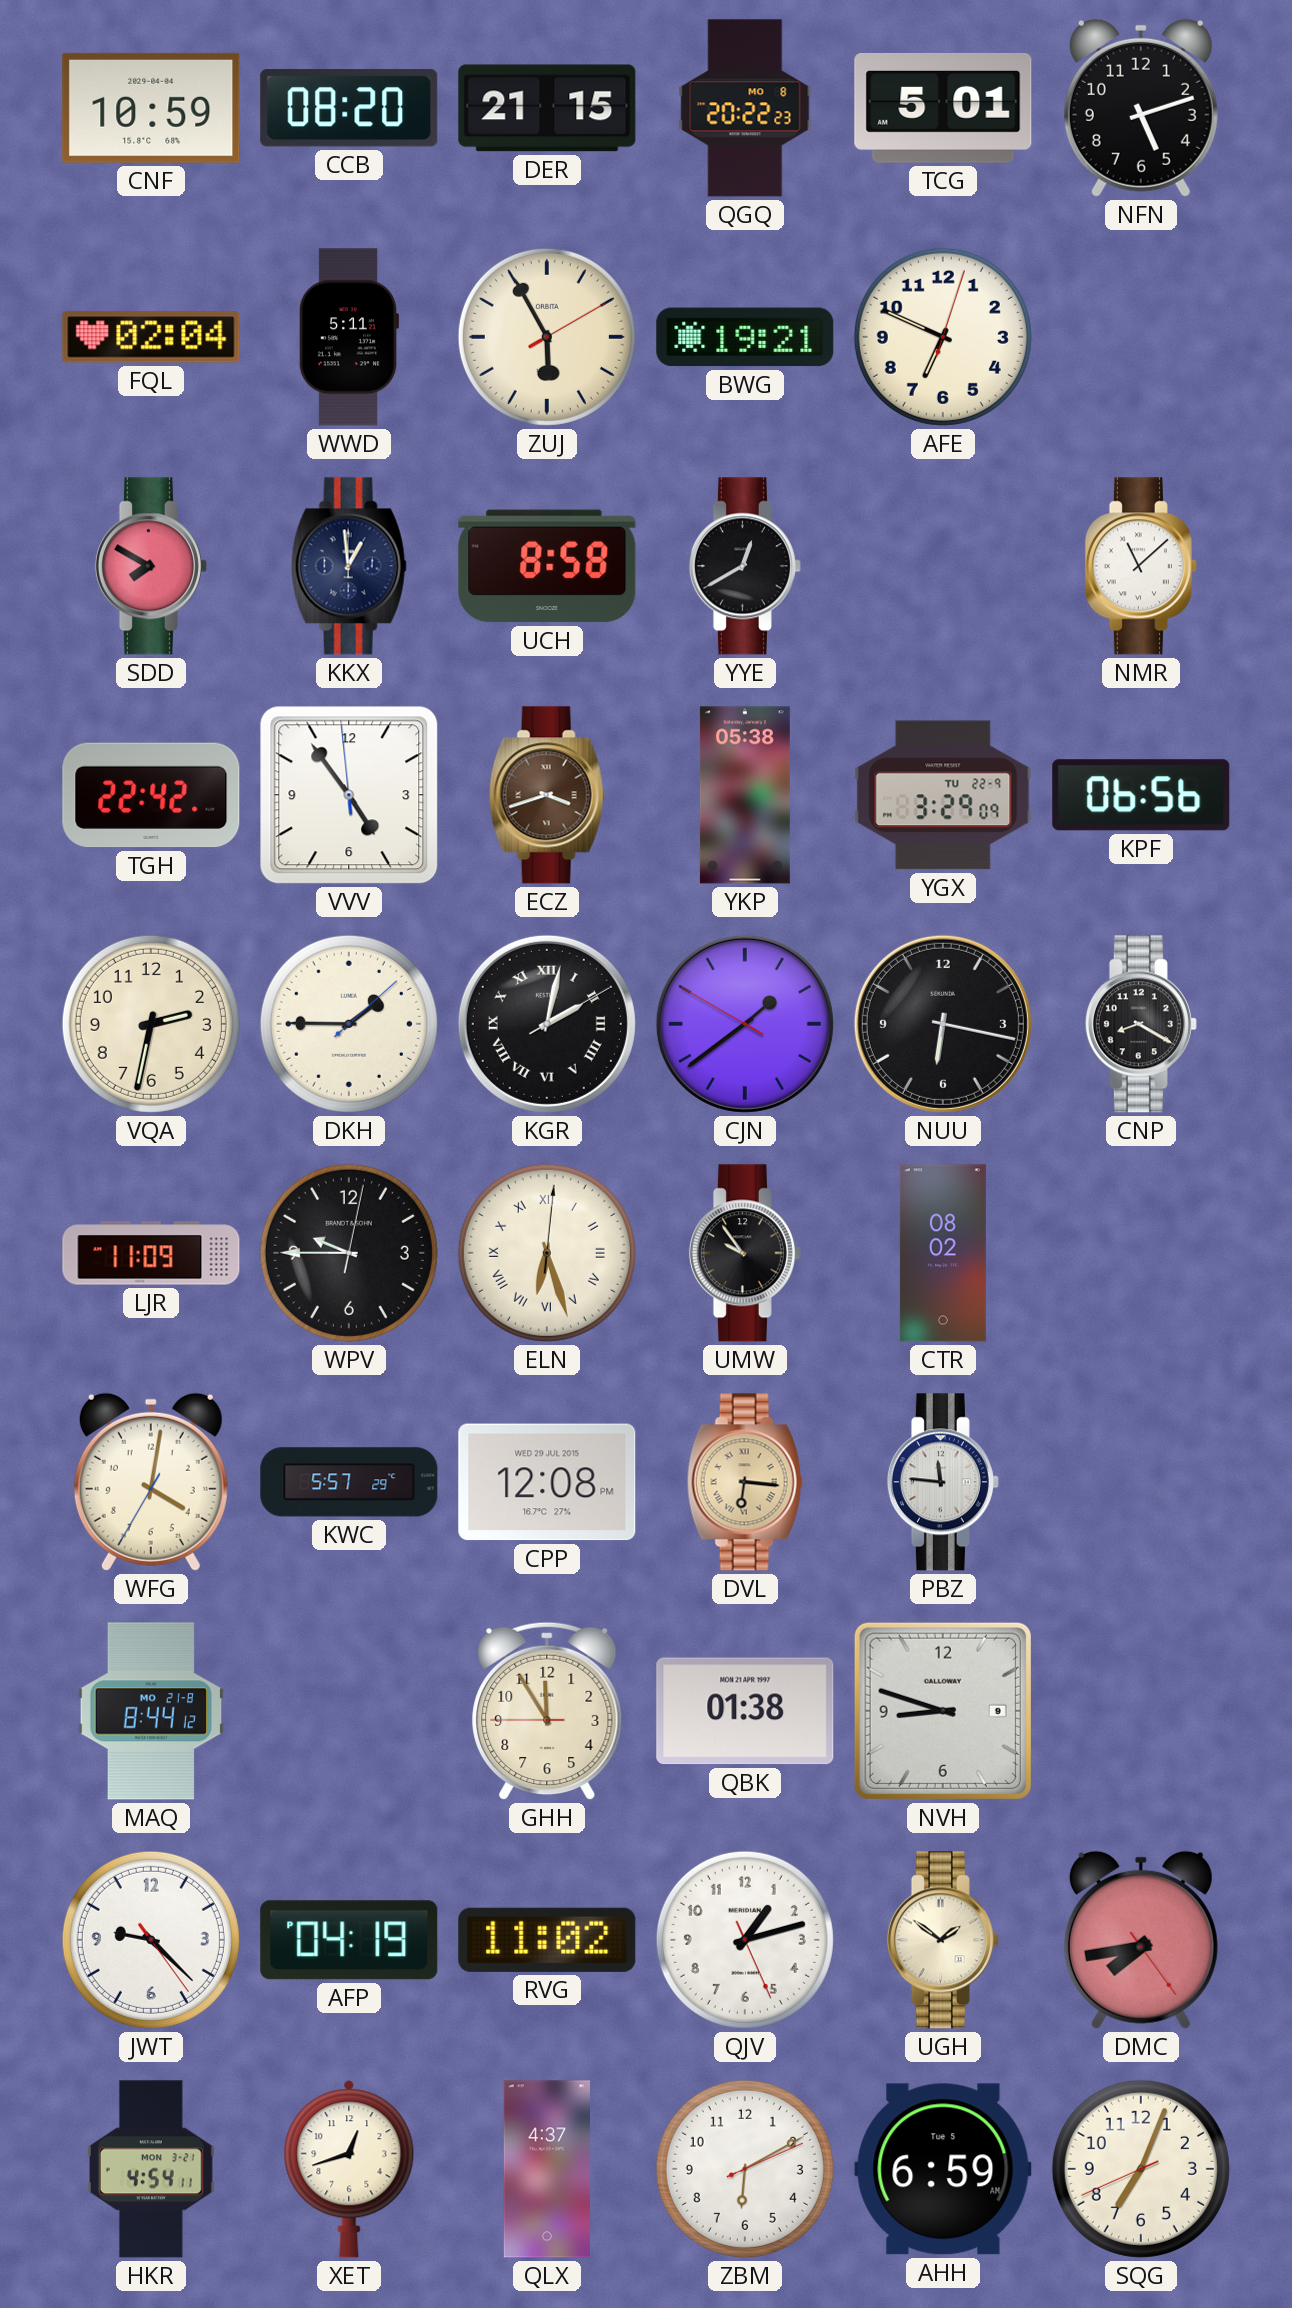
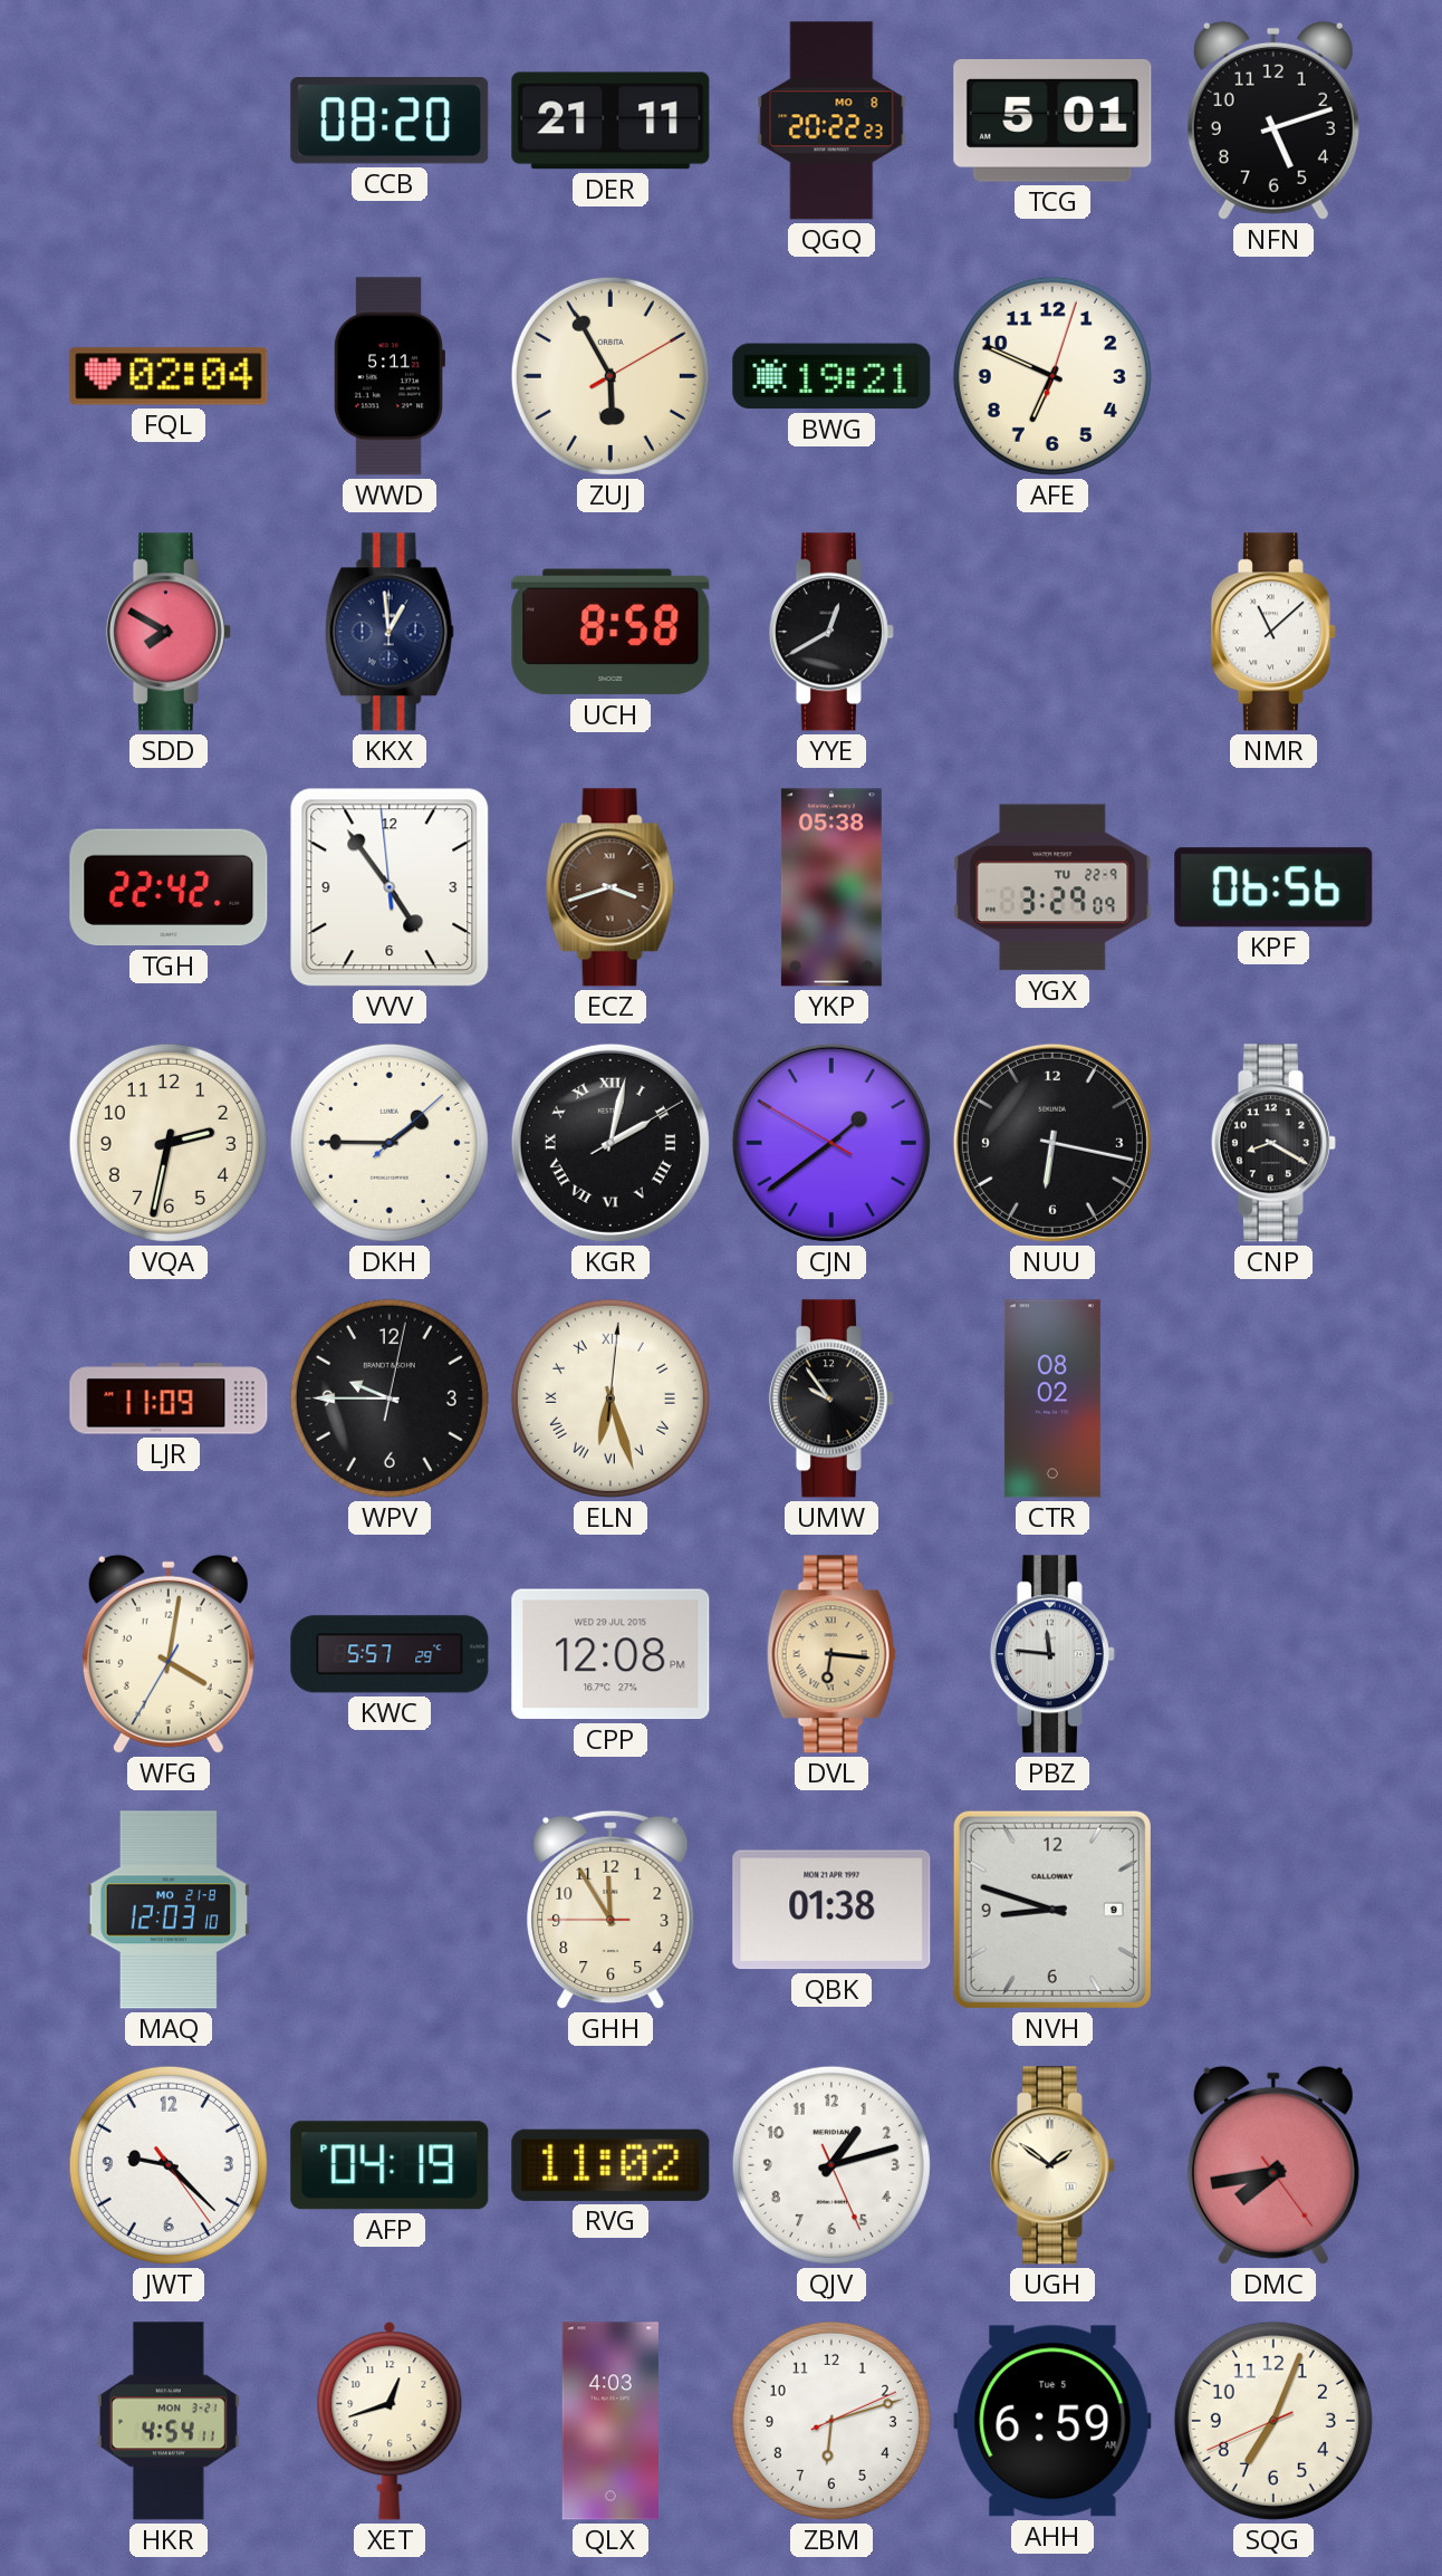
CNF: 10:59 -> none (151, 108)
DER: 21:15 -> 21:11 (611, 121)
MAQ: 8:44 -> 12:03 (167, 1910)
QLX: 4:37 -> 4:03 (611, 2421)
ZBM: 6:10 -> 6:12 (831, 2421)
